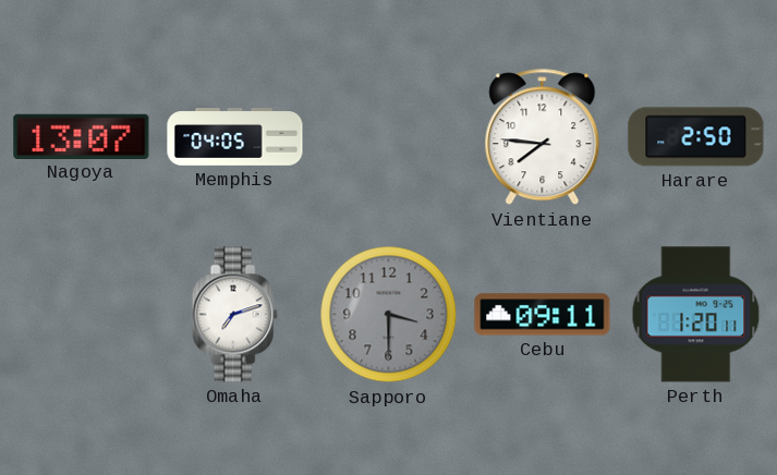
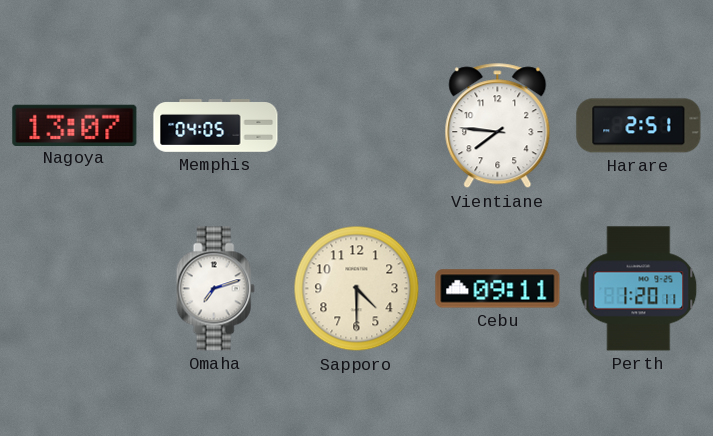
Harare: 2:50 -> 2:51 (639, 126)
Sapporo: 3:30 -> 4:30 (357, 289)
Sapporo dial: grey -> cream (357, 289)
